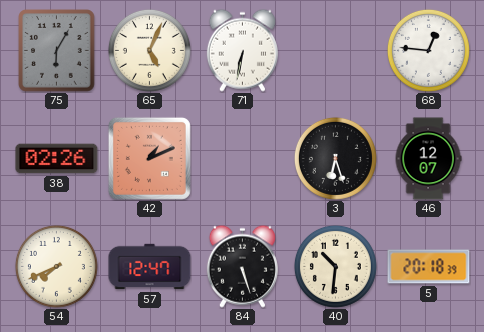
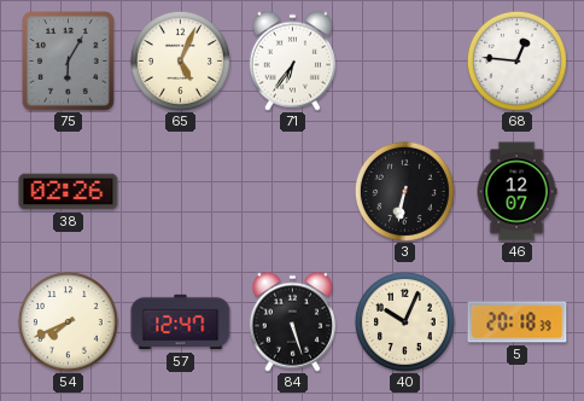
71: 6:32 -> 6:36 (292, 60)
42: 1:11 -> none (149, 158)
3: 6:27 -> 6:32 (404, 191)
40: 10:31 -> 10:04 (404, 321)
